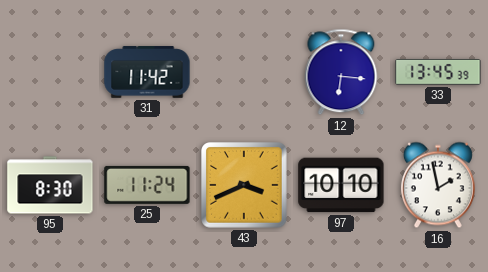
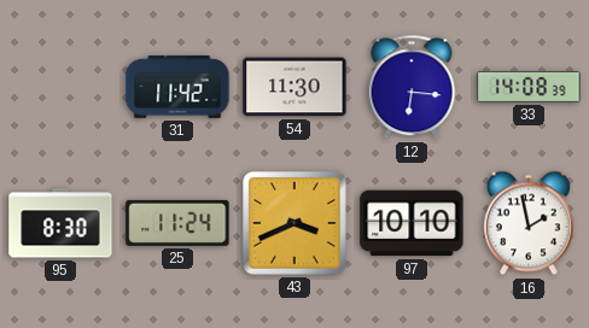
54: none -> 11:30 (294, 87)
33: 13:45 -> 14:08 (529, 88)
